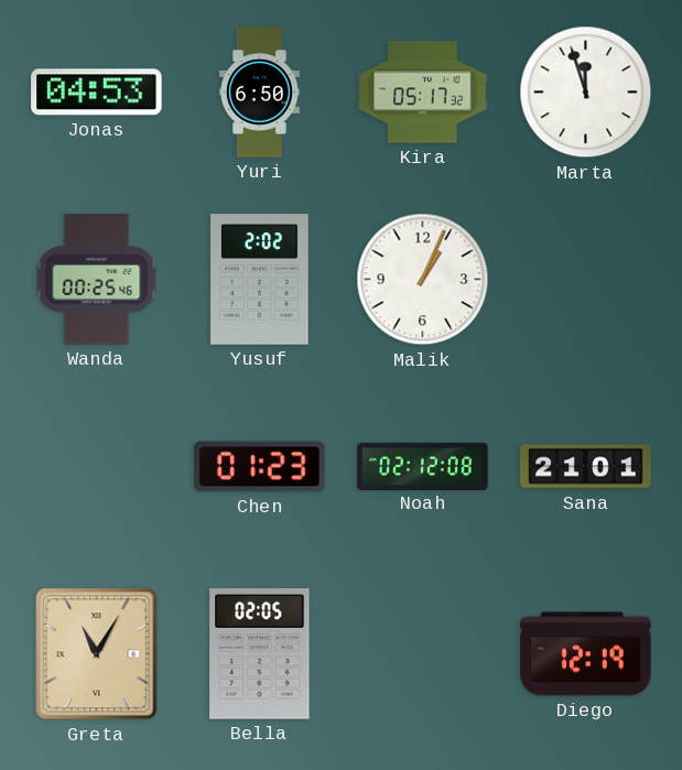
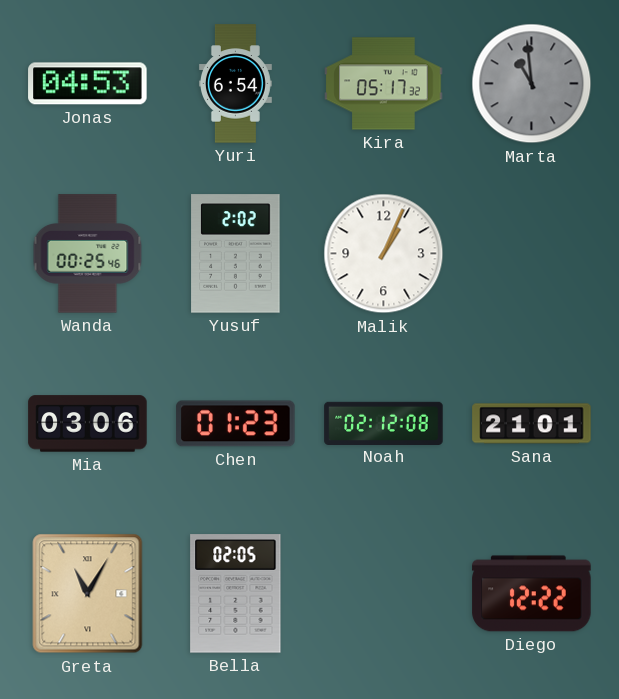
Yuri: 6:50 -> 6:54 (235, 84)
Marta: 11:57 -> 10:59 (532, 84)
Marta dial: white -> grey (532, 84)
Mia: none -> 03:06 (88, 424)
Diego: 12:19 -> 12:22 (532, 594)
